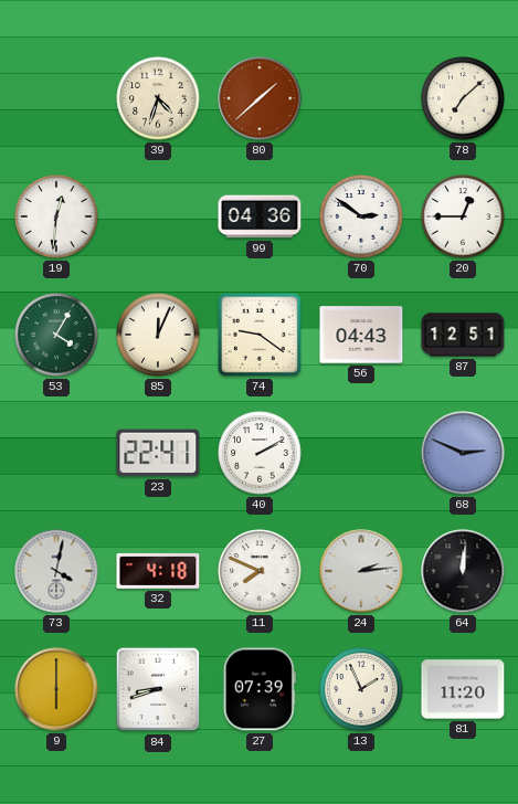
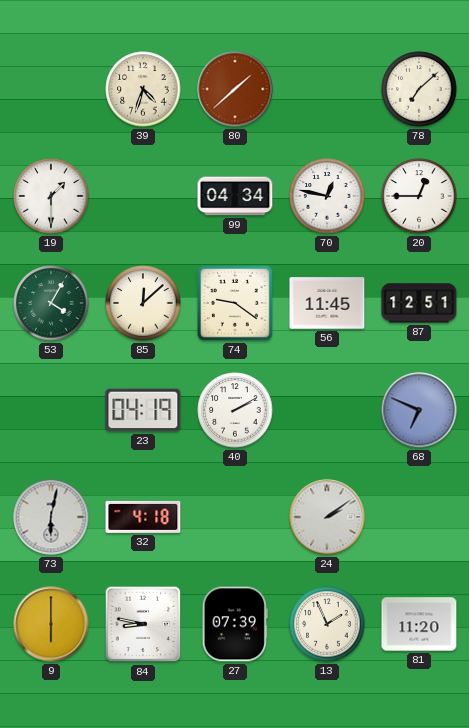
19: 12:31 -> 1:30 (51, 196)
99: 04:36 -> 04:34 (235, 196)
70: 2:51 -> 12:47 (327, 196)
85: 12:04 -> 12:08 (143, 303)
56: 04:43 -> 11:45 (327, 303)
23: 22:41 -> 04:19 (143, 410)
68: 2:49 -> 6:49 (419, 410)
73: 4:02 -> 6:02 (51, 517)
11: 7:49 -> none (260, 571)
24: 2:14 -> 2:09 (327, 517)
64: 12:01 -> none (463, 571)
84: 8:42 -> 8:47 (143, 624)
